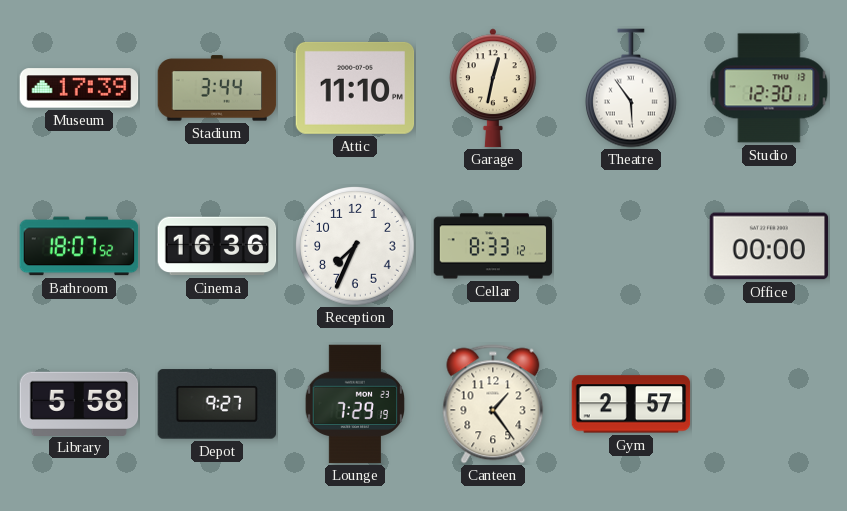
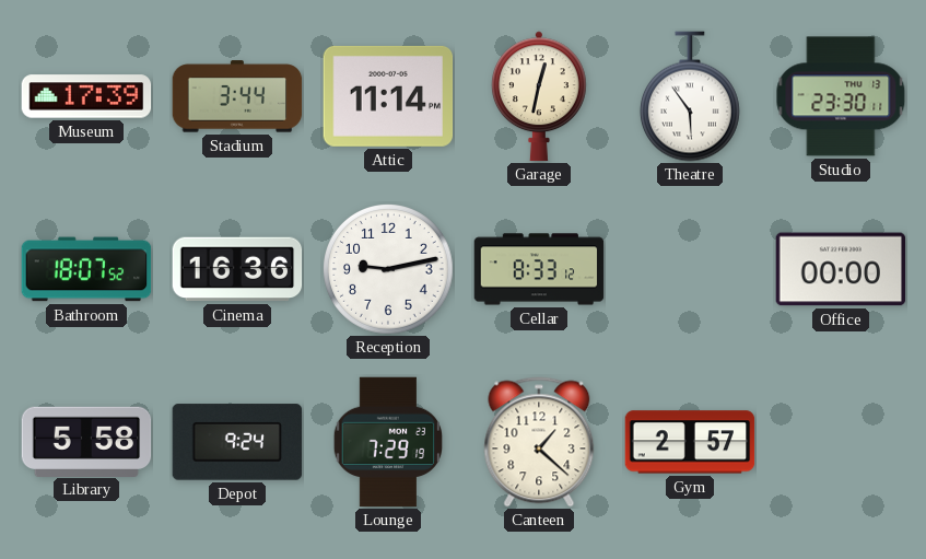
Attic: 11:10 -> 11:14 (388, 96)
Studio: 12:30 -> 23:30 (841, 96)
Reception: 7:34 -> 9:13 (389, 270)
Depot: 9:27 -> 9:24 (237, 442)
Canteen: 1:24 -> 1:22 (539, 442)
